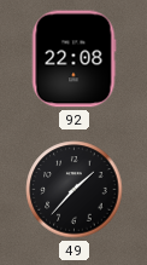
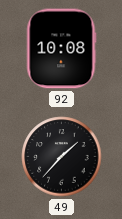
92: 22:08 -> 10:08 (61, 49)
